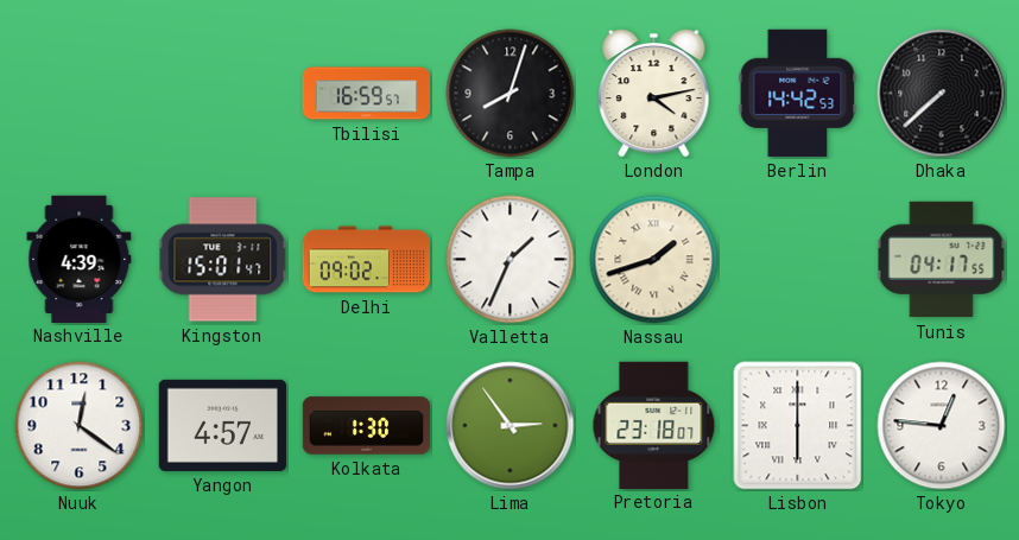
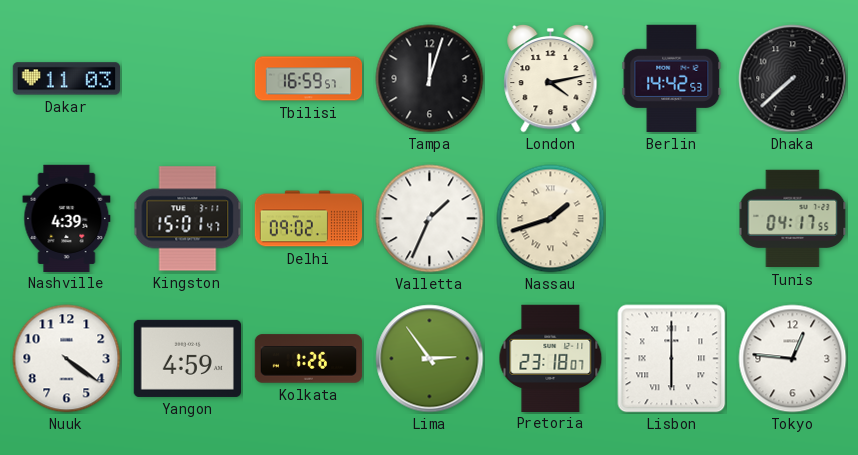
Dakar: none -> 11:03 (66, 79)
Tampa: 8:03 -> 12:03 (430, 79)
Nuuk: 12:21 -> 4:21 (67, 359)
Yangon: 4:57 -> 4:59 (187, 358)
Kolkata: 1:30 -> 1:26 (309, 359)
